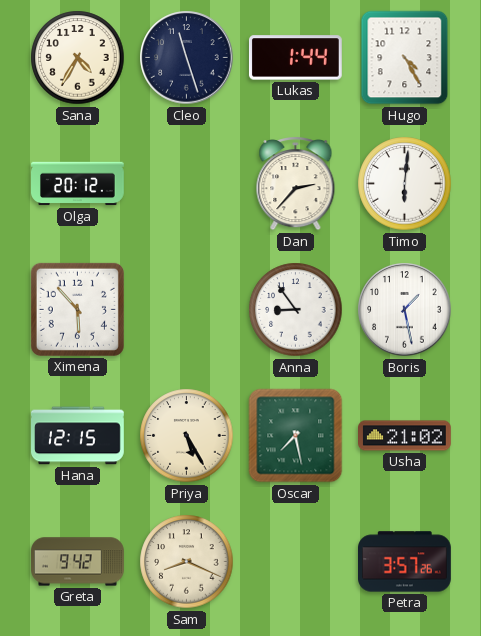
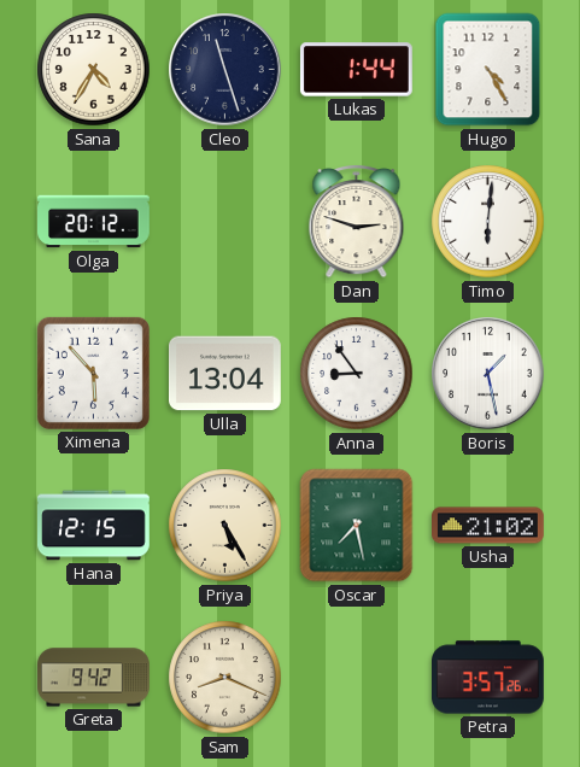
Dan: 2:37 -> 2:48 (357, 222)
Ulla: none -> 13:04 (225, 374)
